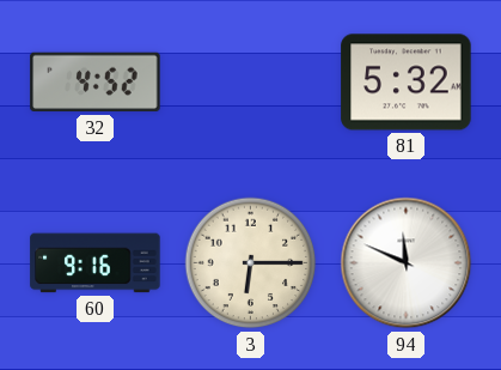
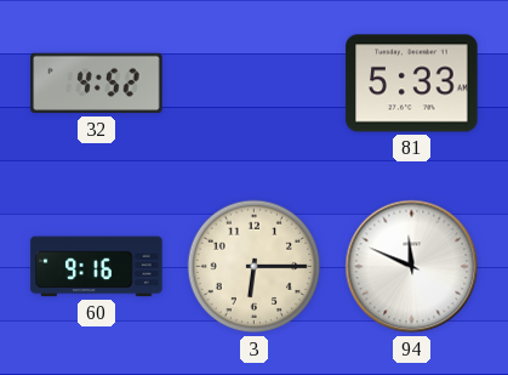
81: 5:32 -> 5:33 (412, 84)
